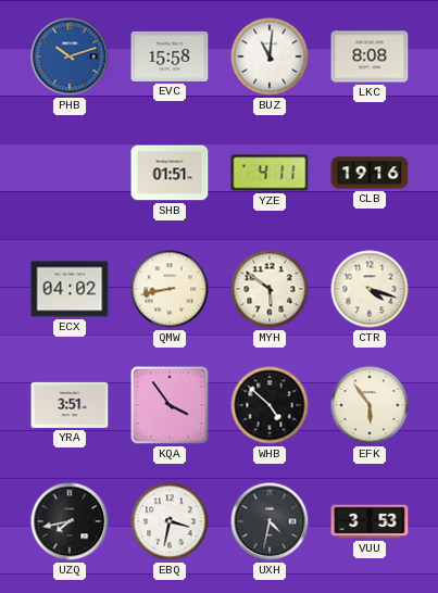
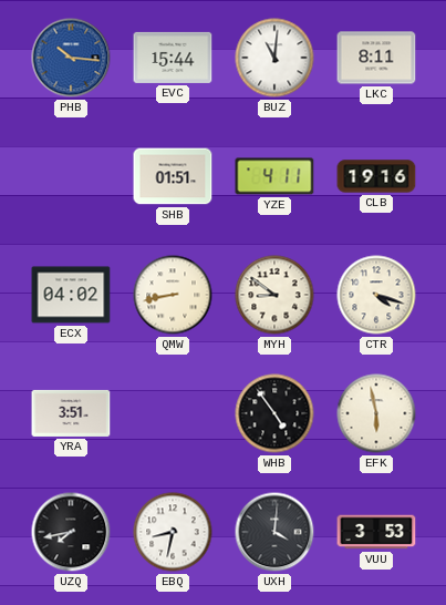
PHB: 10:12 -> 10:16 (71, 58)
EVC: 15:58 -> 15:44 (173, 58)
LKC: 8:08 -> 8:11 (376, 58)
MYH: 5:51 -> 8:51 (274, 295)
KQA: 3:54 -> none (170, 405)
WHB: 4:52 -> 4:54 (274, 413)
EFK: 5:54 -> 5:58 (376, 413)
EBQ: 3:32 -> 8:32 (173, 532)
UXH: 4:32 -> 4:01 (274, 532)
